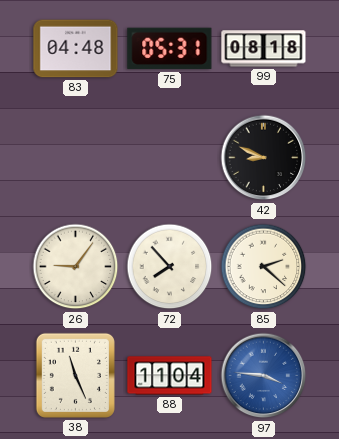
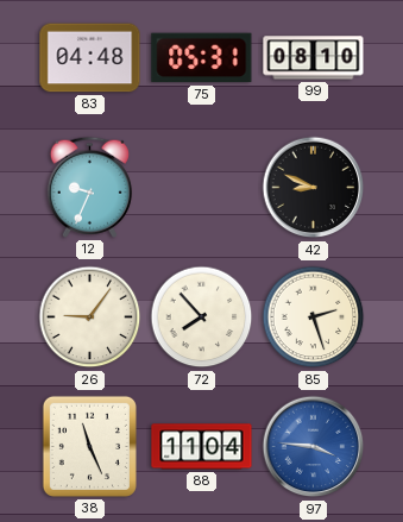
99: 08:18 -> 08:10 (314, 58)
12: none -> 9:34 (89, 187)
85: 2:22 -> 2:27 (314, 317)
